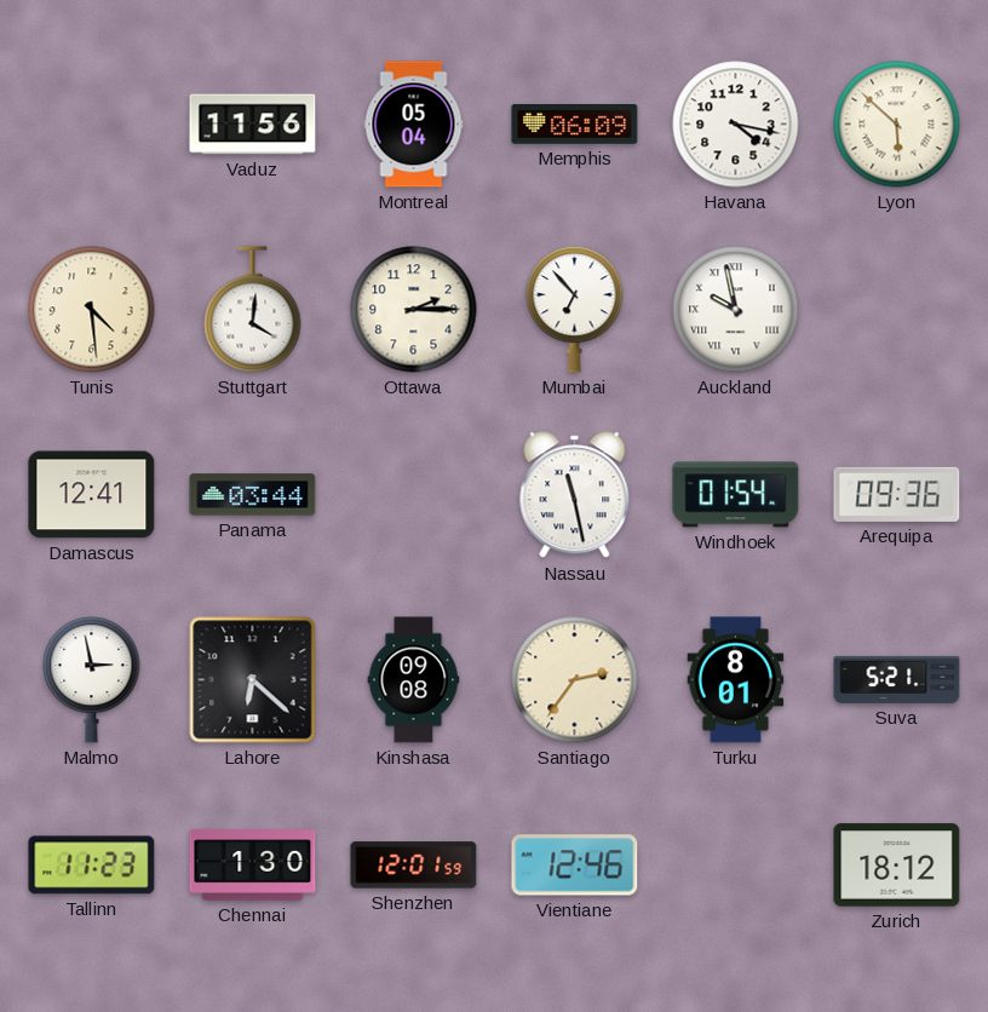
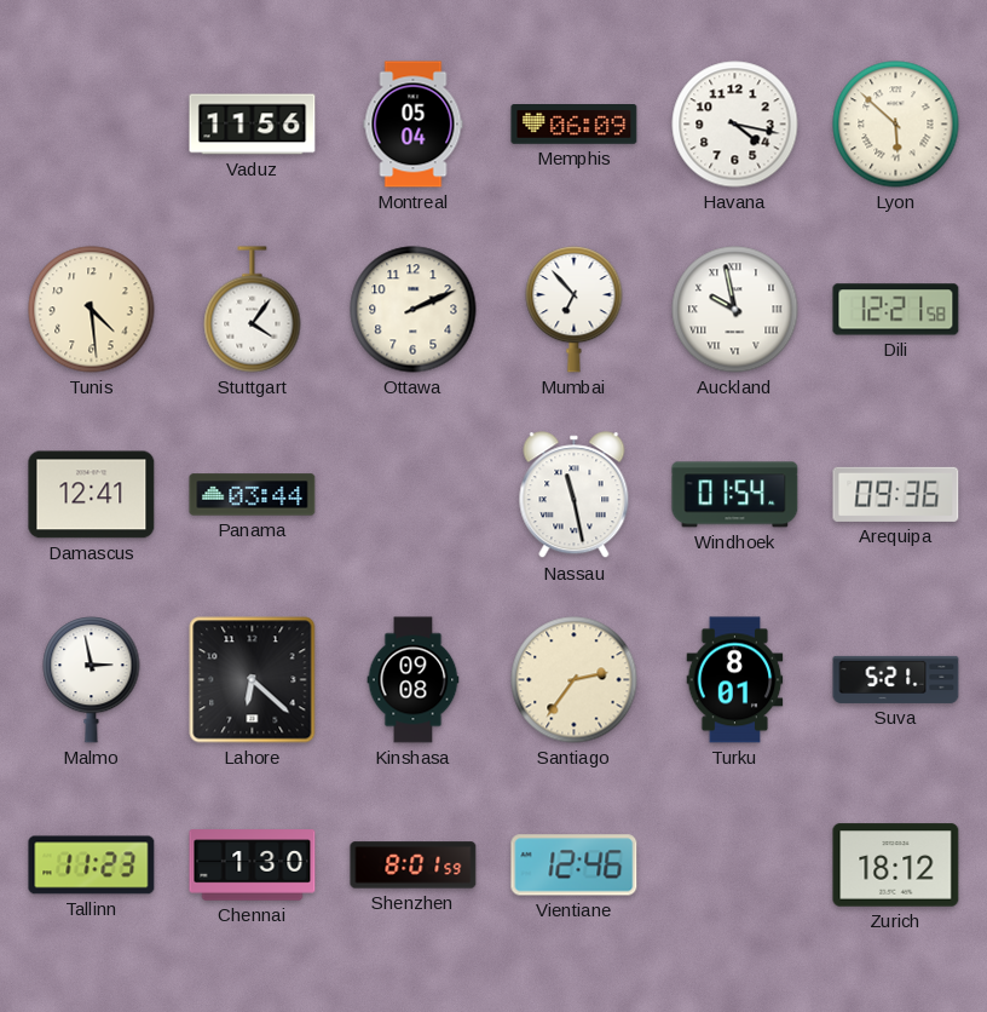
Stuttgart: 4:01 -> 4:06 (253, 310)
Ottawa: 2:15 -> 2:11 (414, 310)
Dili: none -> 12:21 (896, 310)
Shenzhen: 12:01 -> 8:01 (414, 866)
